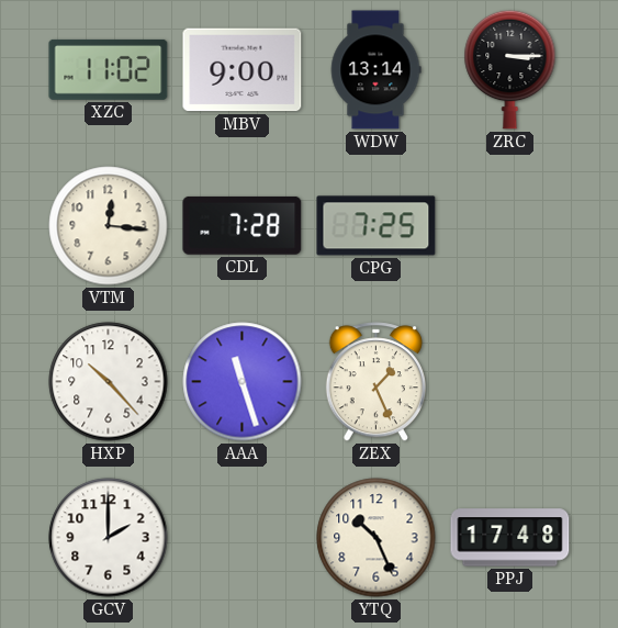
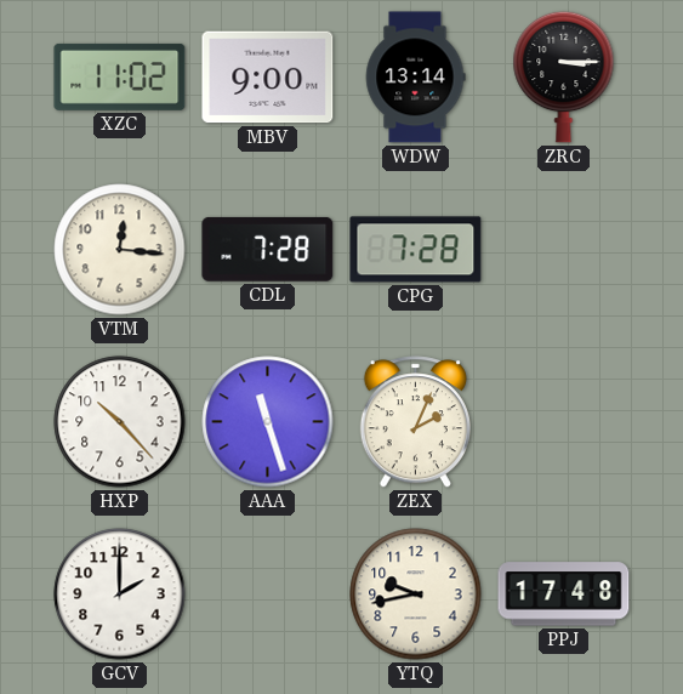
CPG: 7:25 -> 7:28 (416, 250)
ZEX: 1:26 -> 2:04 (415, 422)
YTQ: 10:26 -> 9:43 (416, 595)
